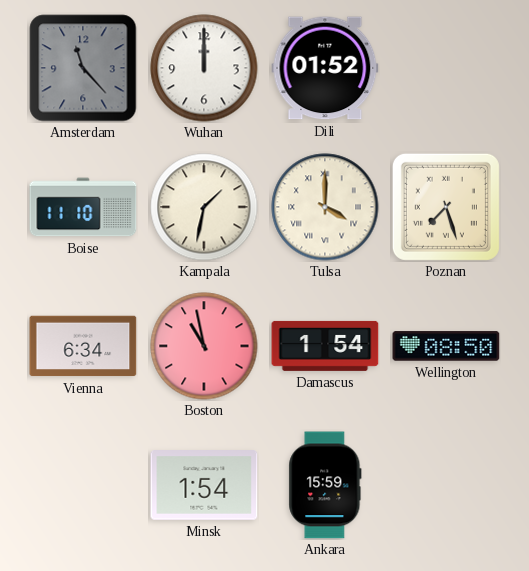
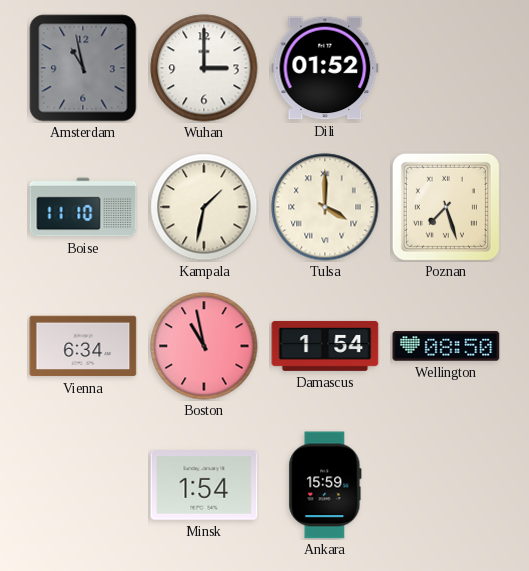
Amsterdam: 11:23 -> 10:58 (83, 68)
Wuhan: 12:00 -> 3:00 (204, 68)
